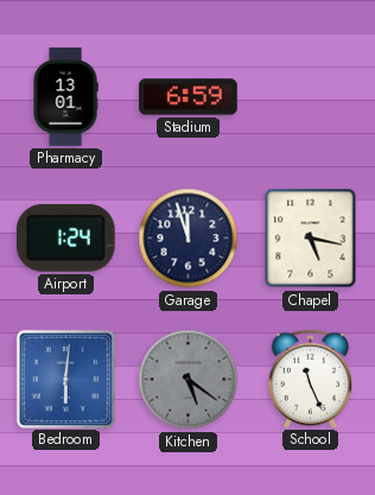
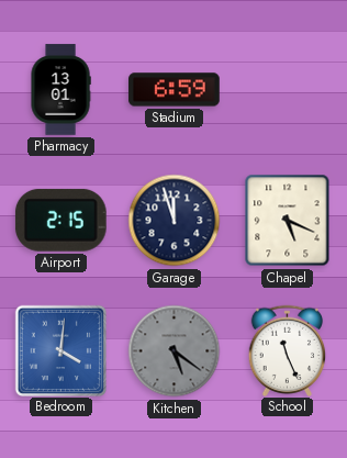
Airport: 1:24 -> 2:15 (60, 220)
Chapel: 5:17 -> 5:19 (288, 221)
Bedroom: 6:01 -> 4:01 (60, 350)
